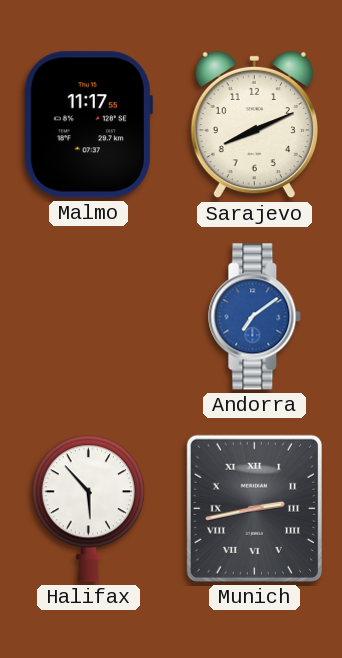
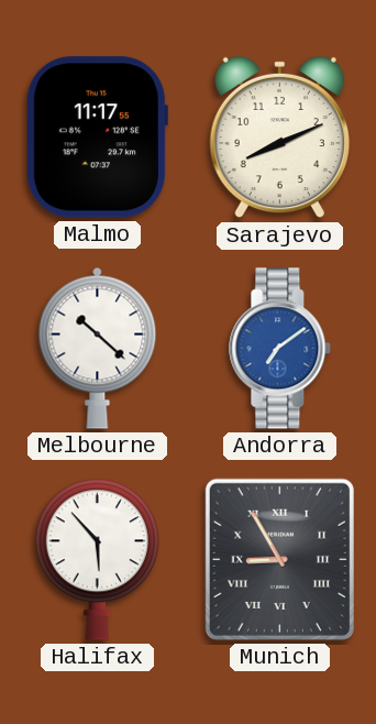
Melbourne: none -> 10:22 (98, 348)
Munich: 2:43 -> 8:55 (279, 559)
